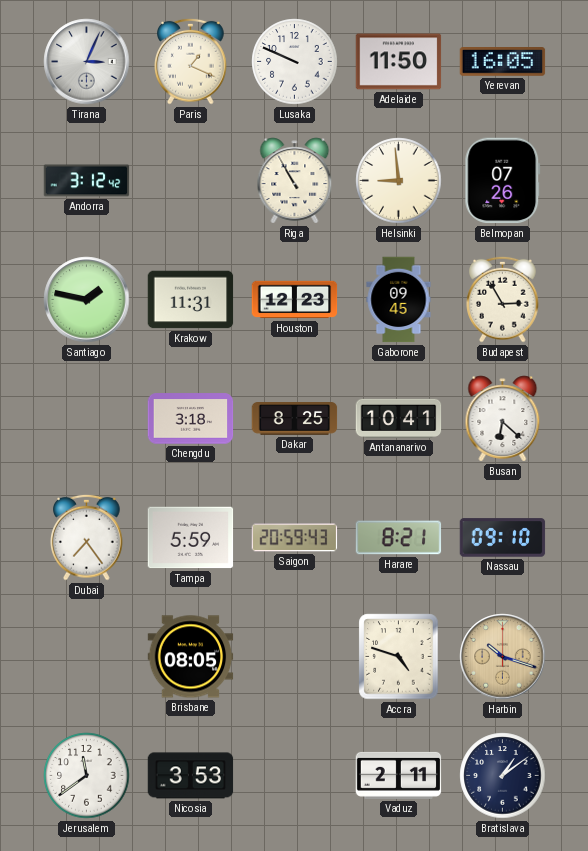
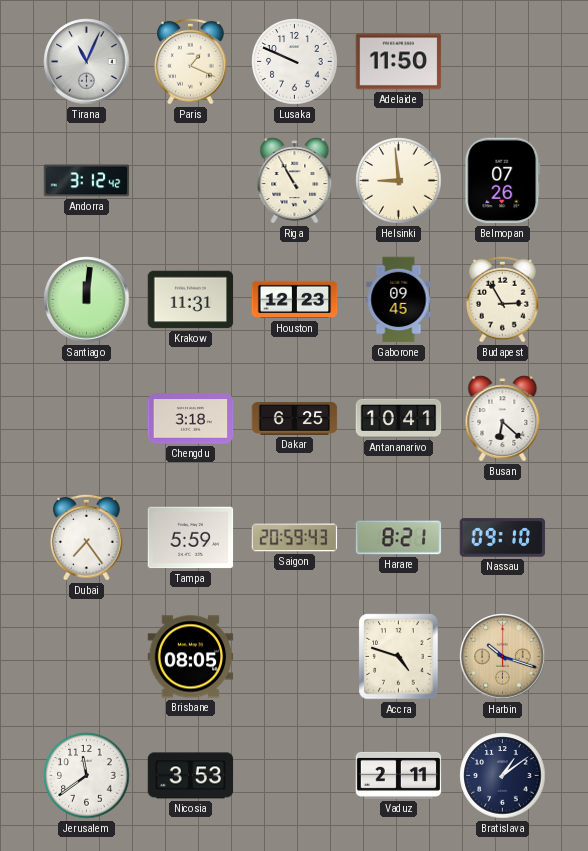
Tirana: 3:04 -> 11:04 (87, 62)
Yerevan: 16:05 -> none (503, 62)
Santiago: 1:47 -> 12:01 (87, 300)
Dakar: 8:25 -> 6:25 (295, 419)
